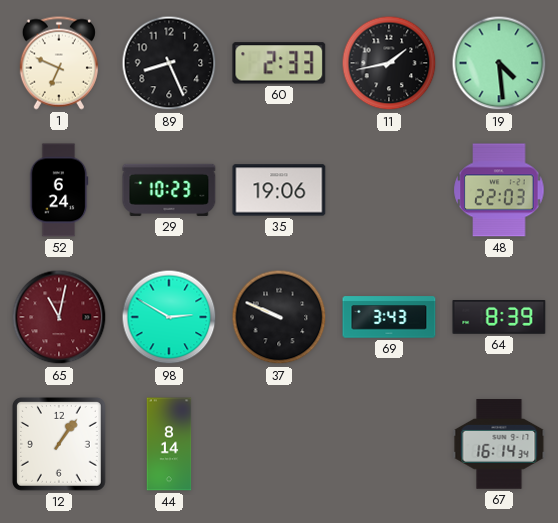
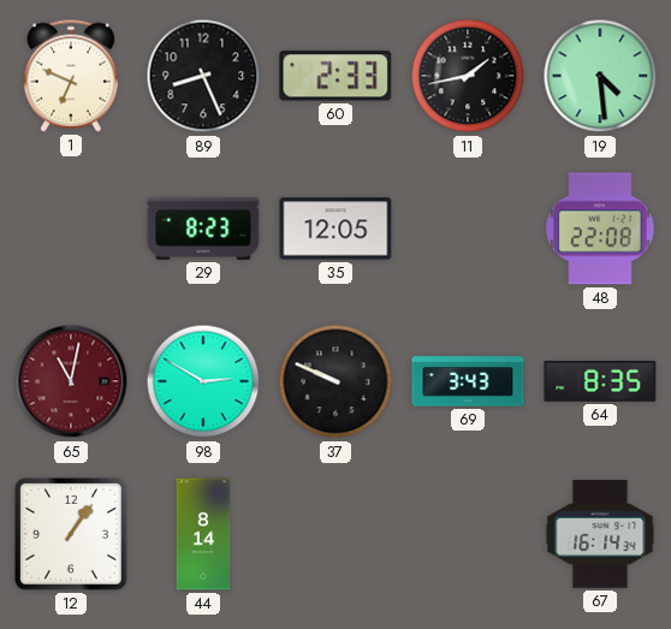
52: 6:24 -> none (59, 190)
29: 10:23 -> 8:23 (203, 229)
35: 19:06 -> 12:05 (335, 229)
48: 22:03 -> 22:08 (600, 229)
64: 8:39 -> 8:35 (600, 382)
